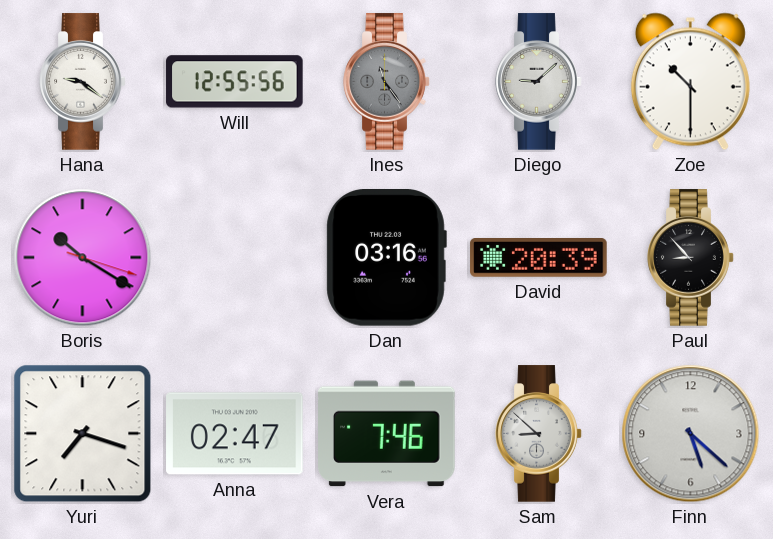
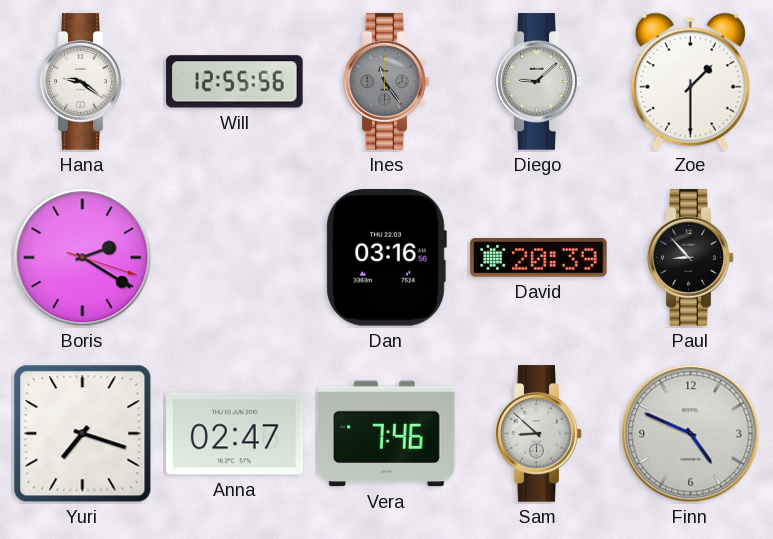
Zoe: 10:30 -> 1:30 (690, 82)
Boris: 10:20 -> 2:20 (83, 258)
Finn: 5:22 -> 4:49 (691, 434)
